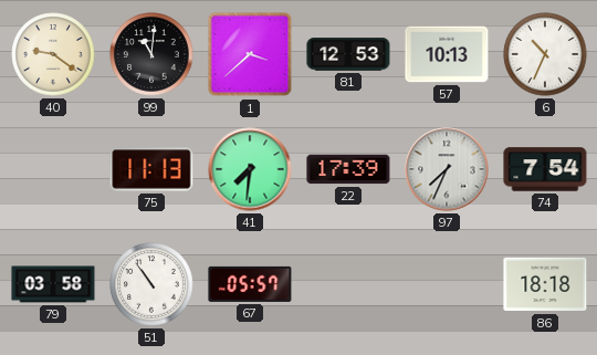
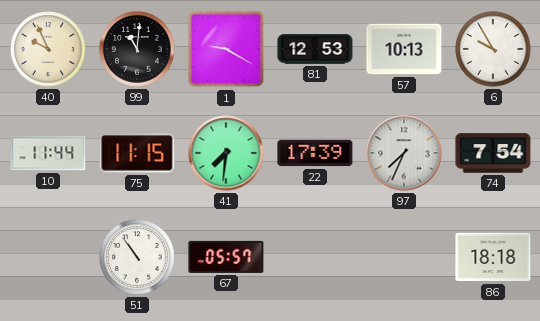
40: 9:21 -> 9:56 (48, 49)
1: 3:38 -> 9:20 (226, 49)
6: 10:34 -> 9:55 (493, 49)
10: none -> 11:44 (48, 153)
75: 11:13 -> 11:15 (137, 153)
79: 03:58 -> none (53, 284)
